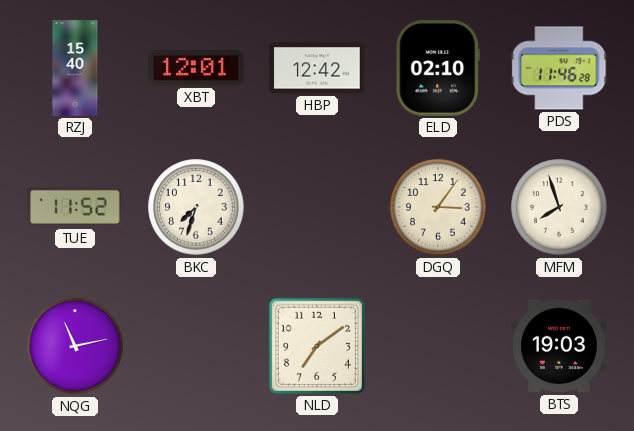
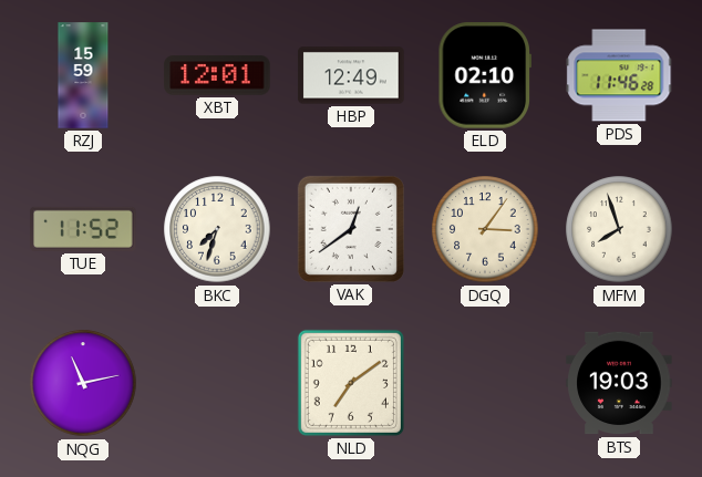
RZJ: 15:40 -> 15:59 (83, 75)
HBP: 12:42 -> 12:49 (351, 75)
VAK: none -> 12:39 (351, 229)
